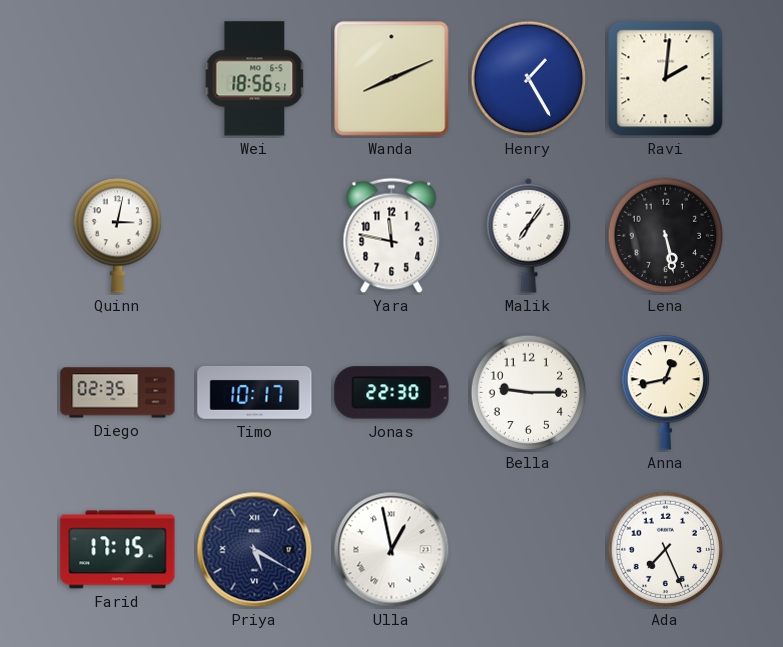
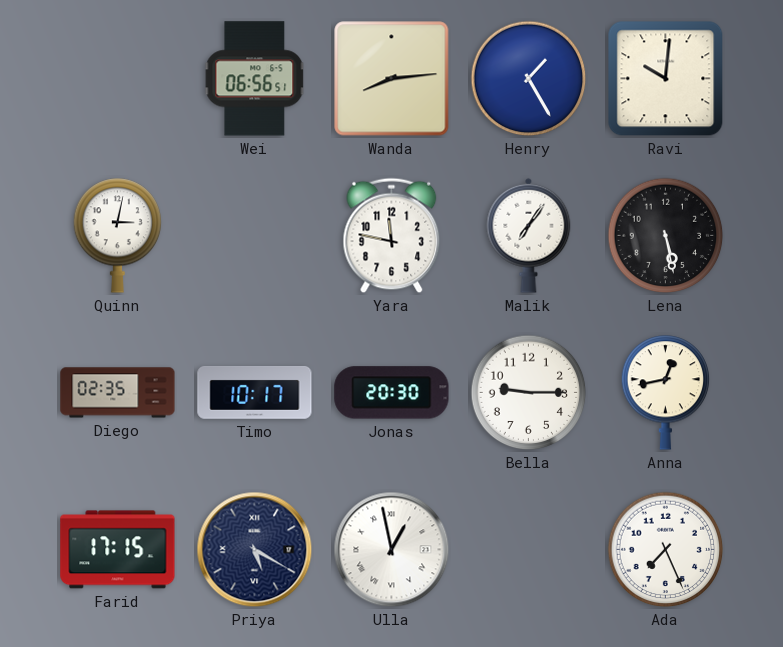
Wei: 18:56 -> 06:56 (255, 79)
Wanda: 8:11 -> 8:14 (392, 79)
Ravi: 2:01 -> 10:01 (666, 79)
Jonas: 22:30 -> 20:30 (392, 393)
